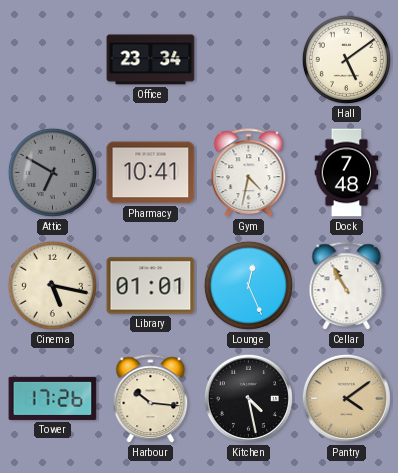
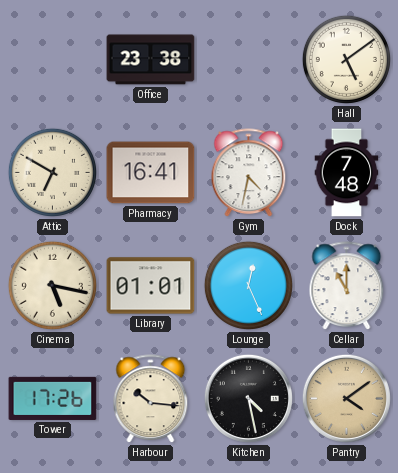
Office: 23:34 -> 23:38 (151, 60)
Attic dial: grey -> cream (52, 172)
Pharmacy: 10:41 -> 16:41 (151, 173)
Cellar: 10:55 -> 11:00 (347, 286)
